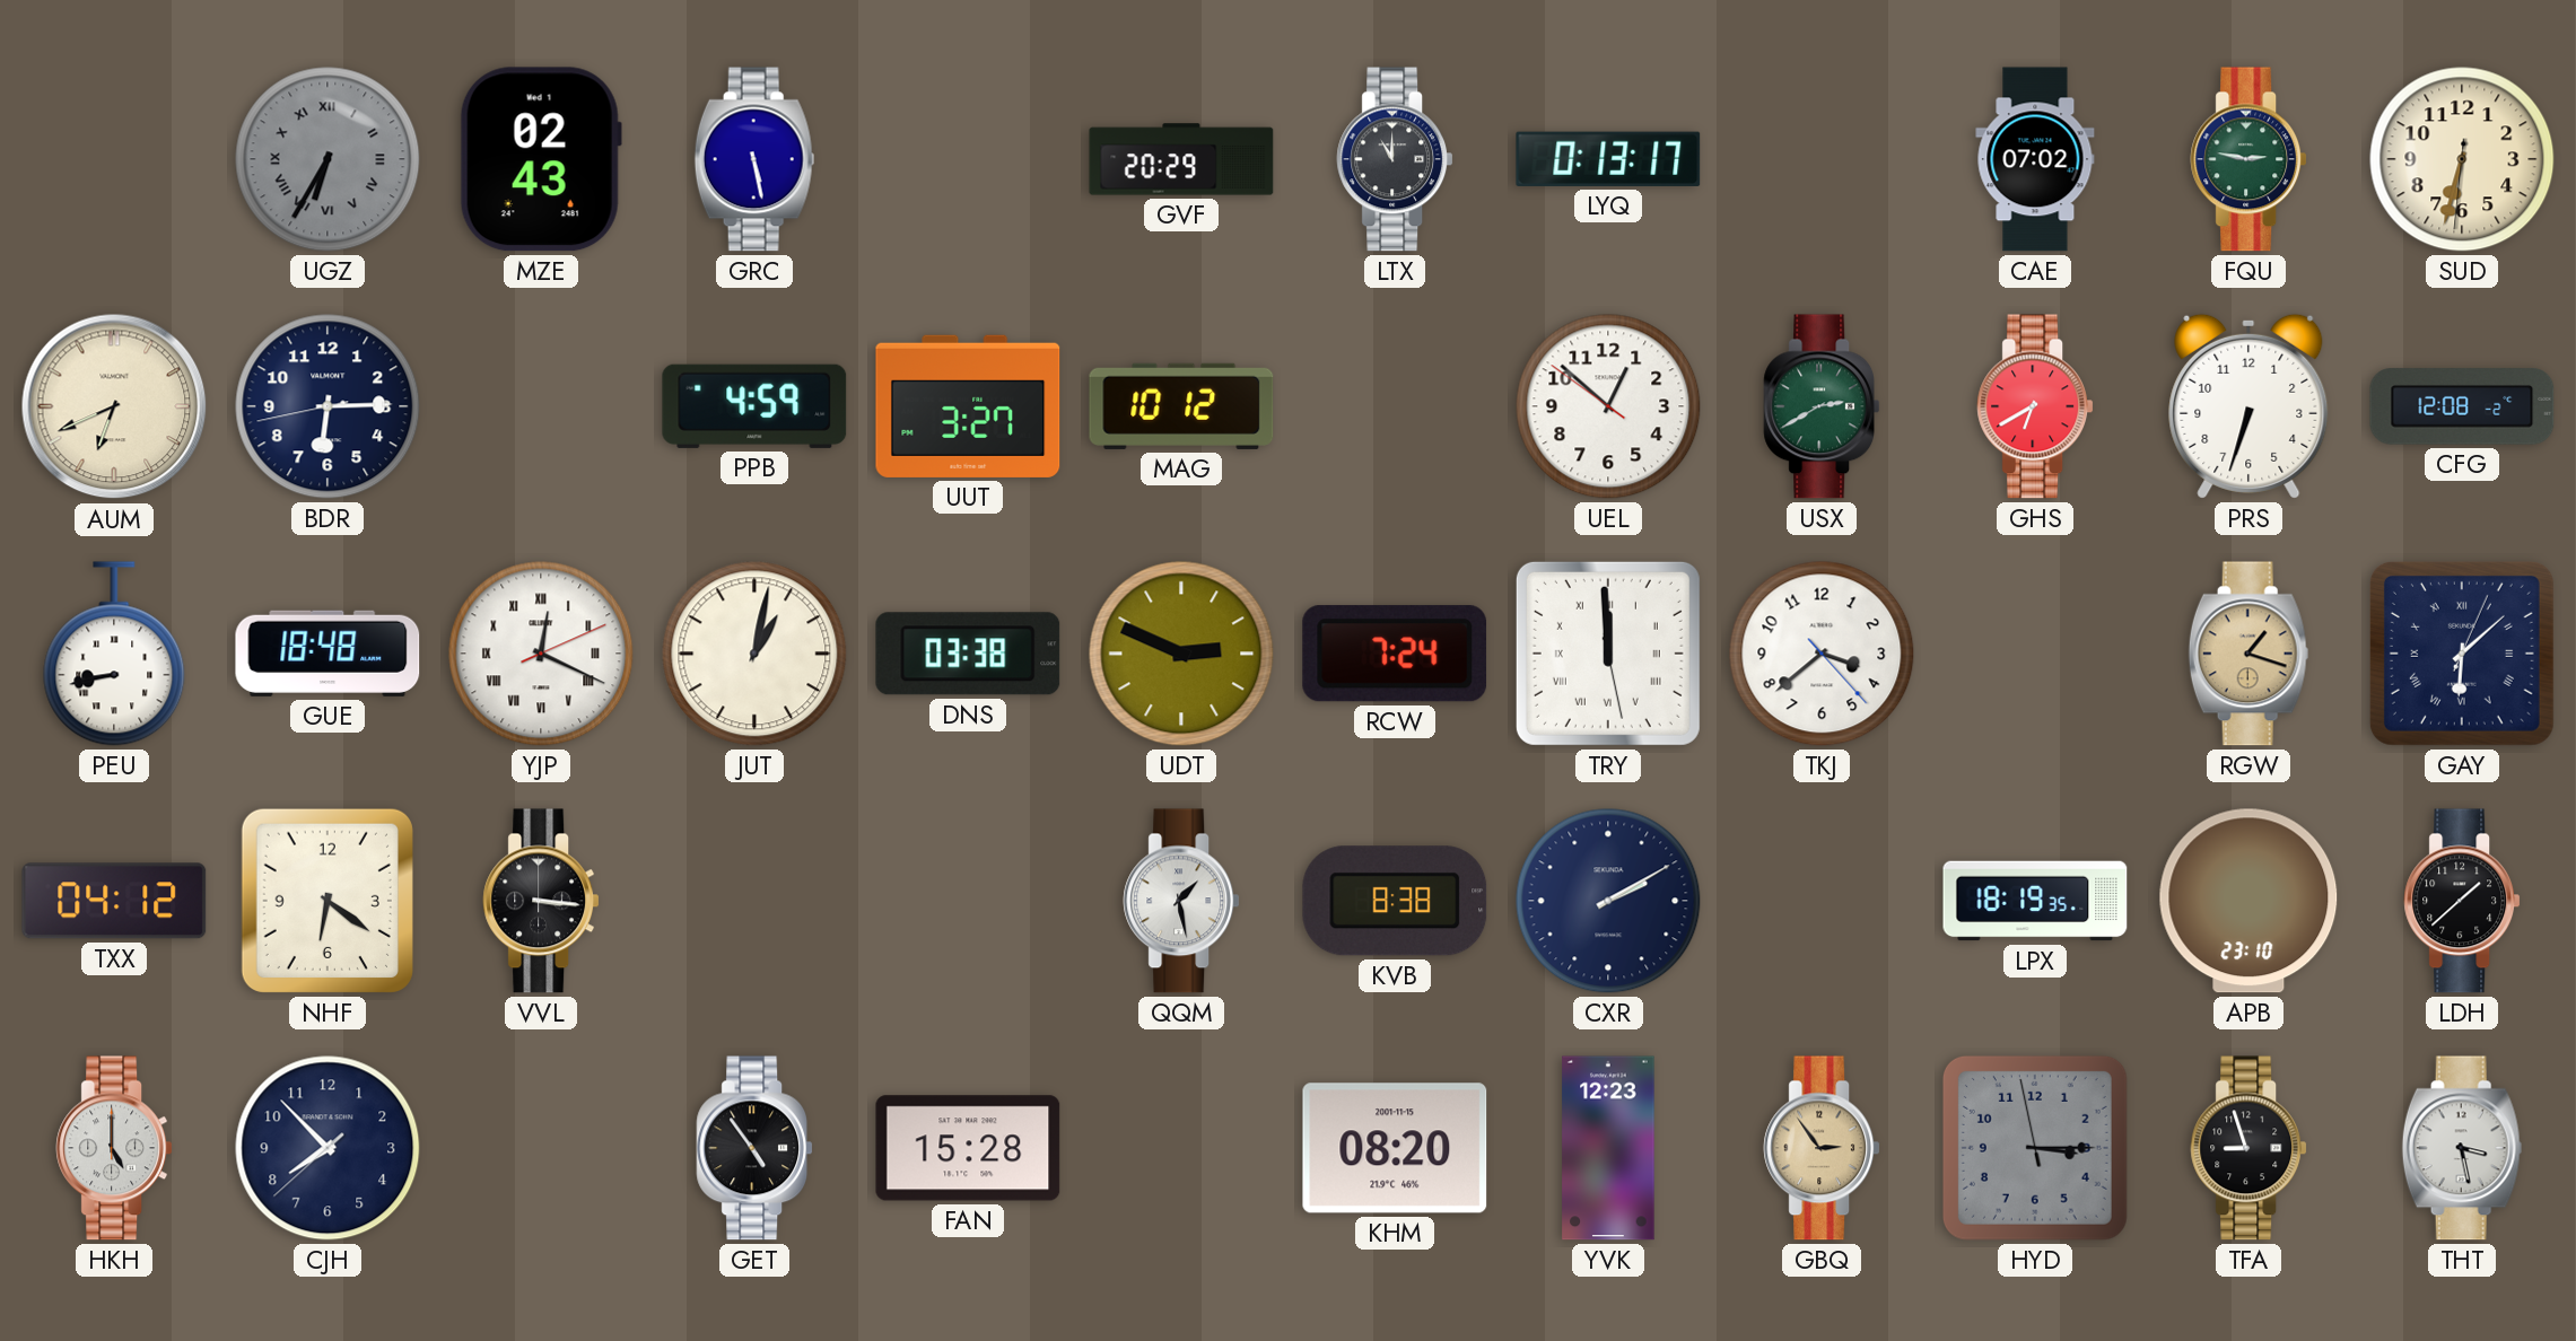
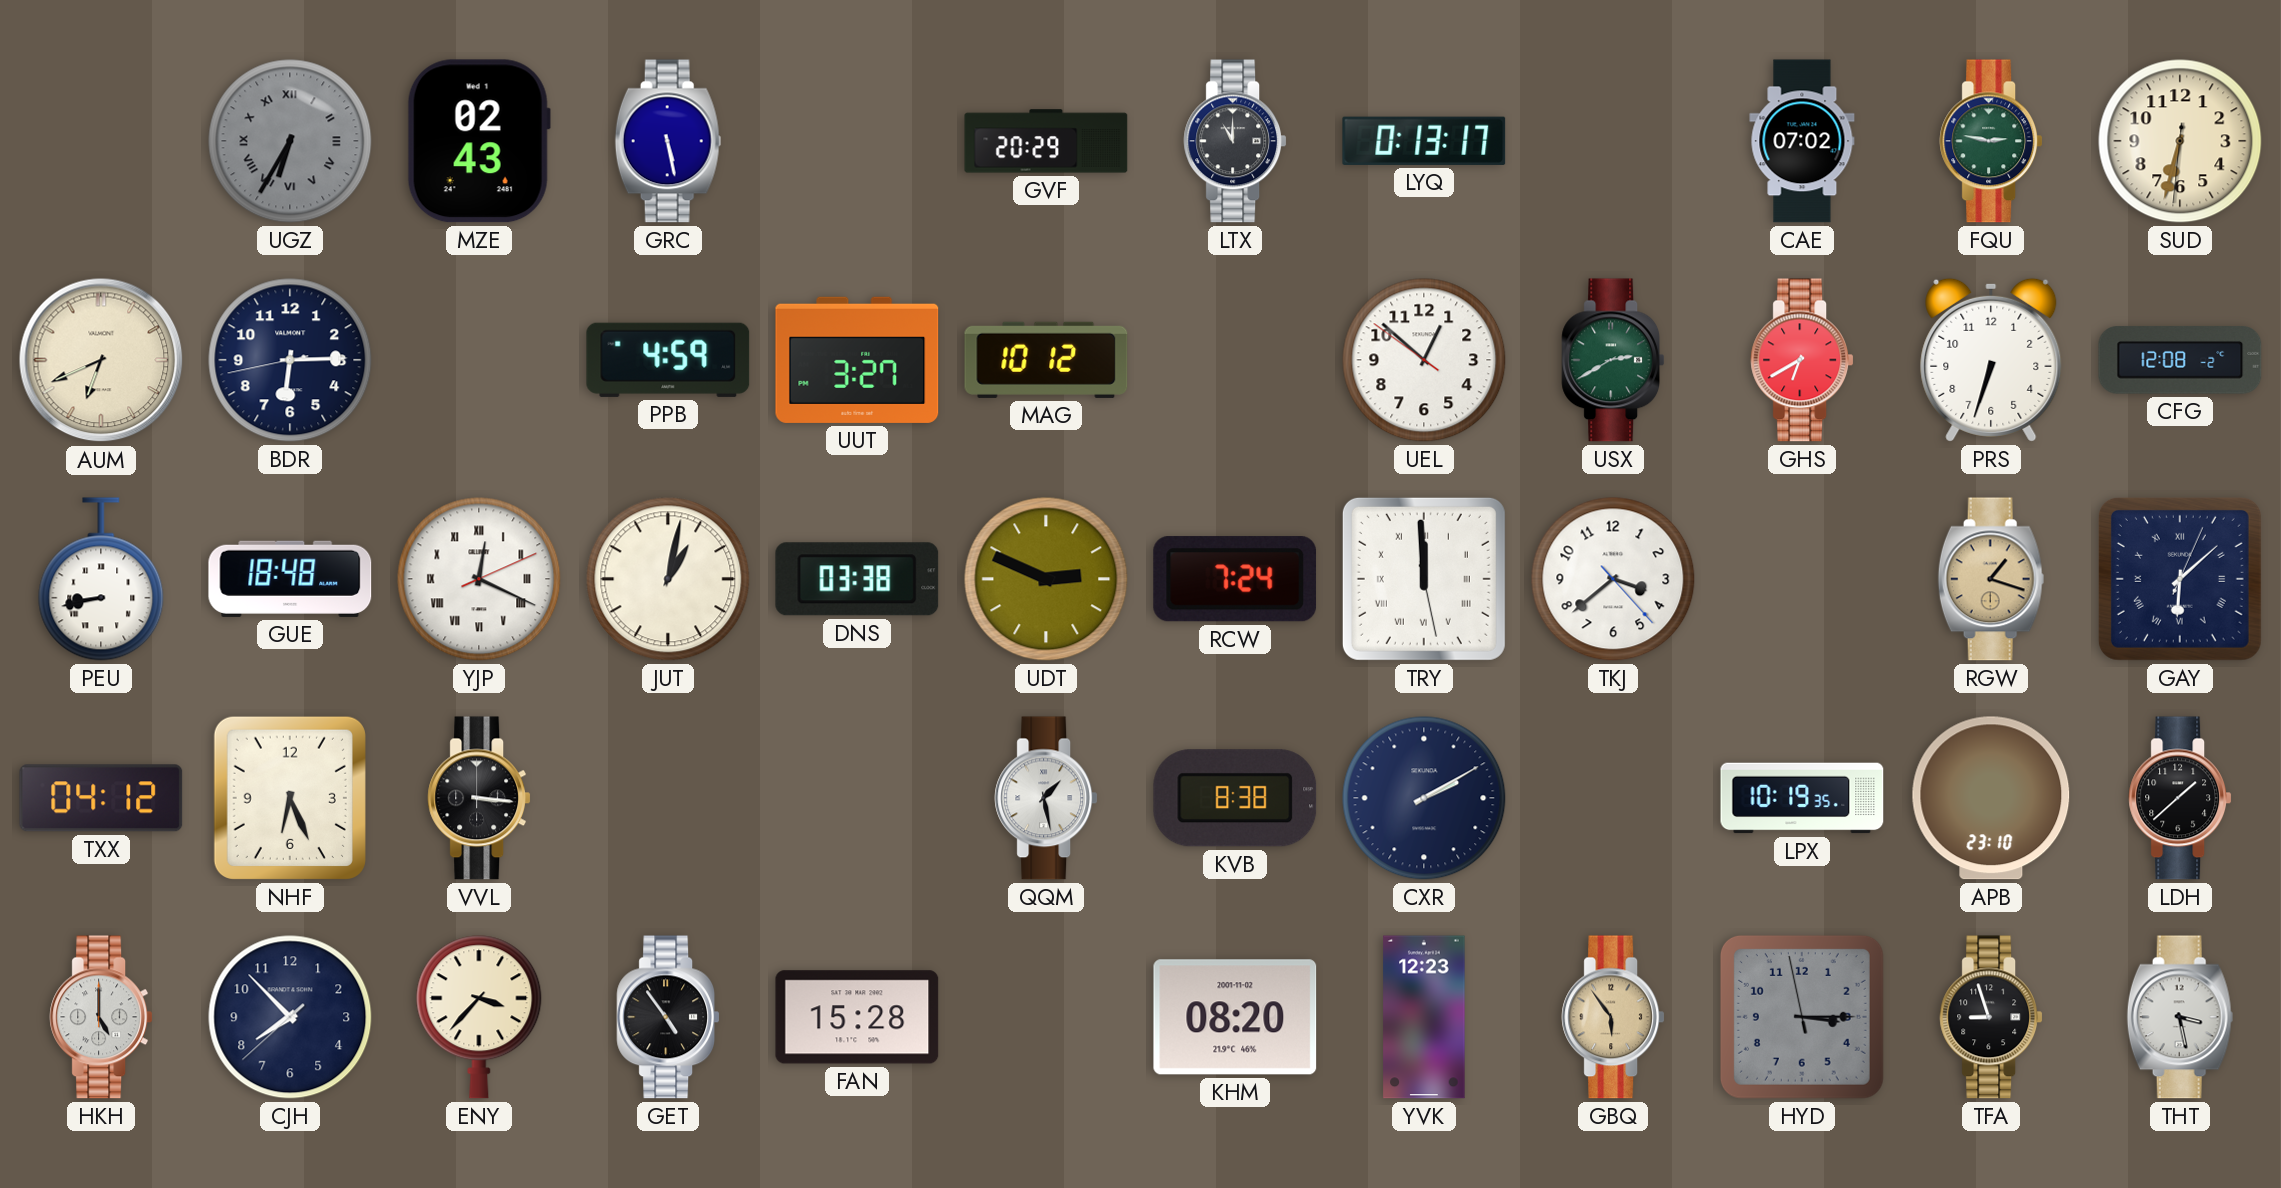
NHF: 6:21 -> 6:26 (290, 798)
LPX: 18:19 -> 10:19 (1802, 798)
ENY: none -> 3:37 (479, 1017)
KHM date: 2001-11-15 -> 2001-11-02 (1235, 1017)
GBQ: 2:54 -> 5:54 (1613, 1017)
